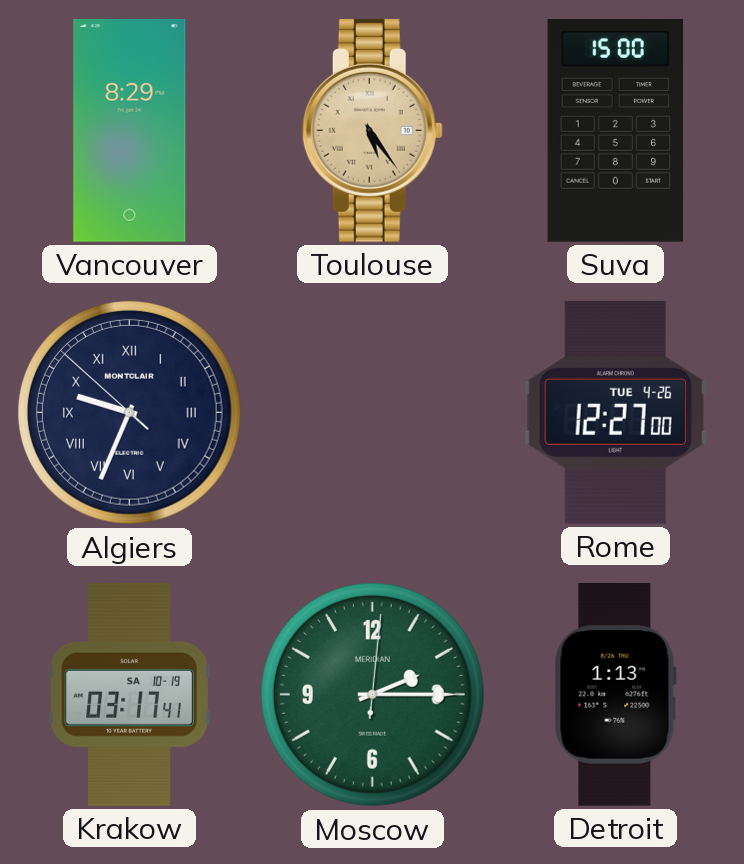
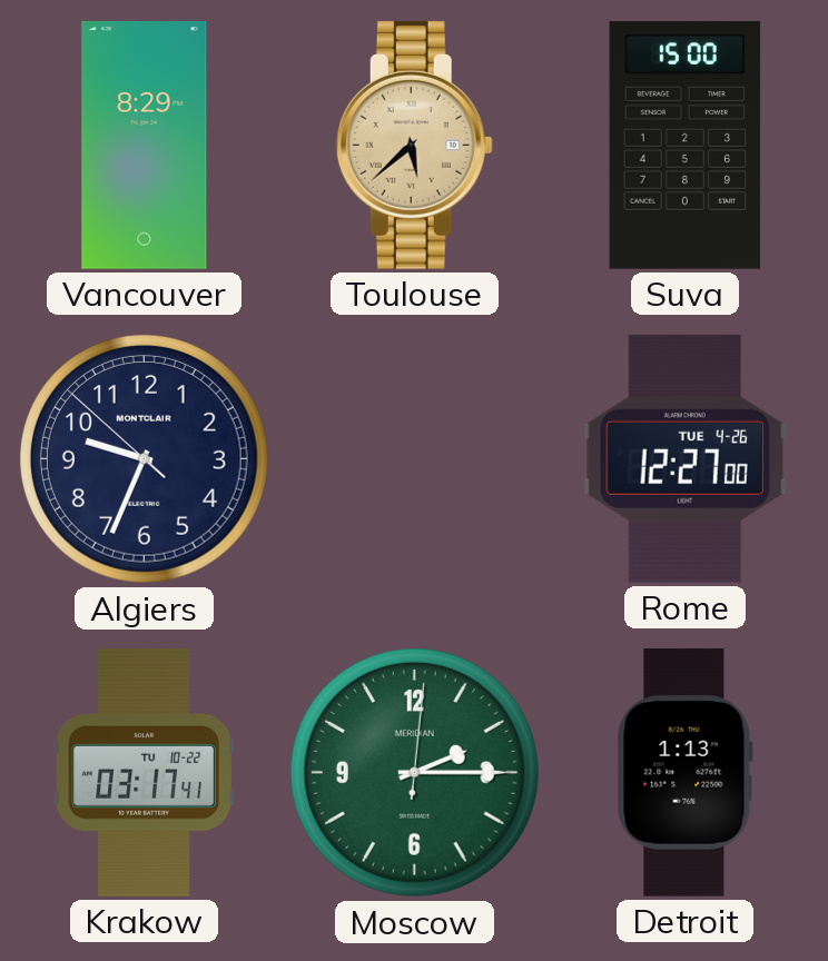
Toulouse: 5:24 -> 5:38 (414, 145)
Algiers numerals: Roman -> Arabic (144, 458)
Krakow date: SA 10-19 -> TU 10-22 (144, 772)
